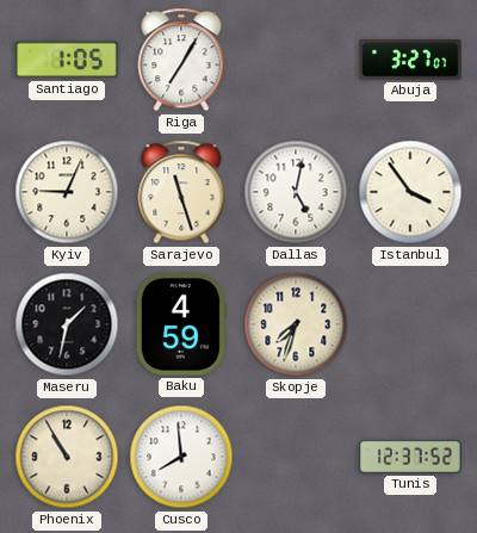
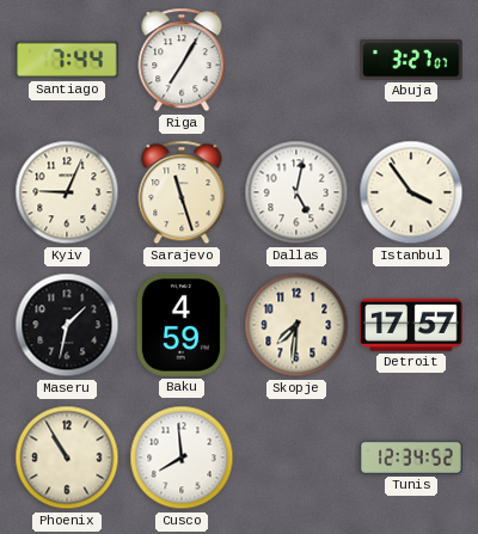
Santiago: 1:05 -> 7:44 (68, 60)
Skopje: 7:33 -> 7:31 (296, 325)
Detroit: none -> 17:57 (412, 325)
Tunis: 12:37 -> 12:34 (411, 458)
